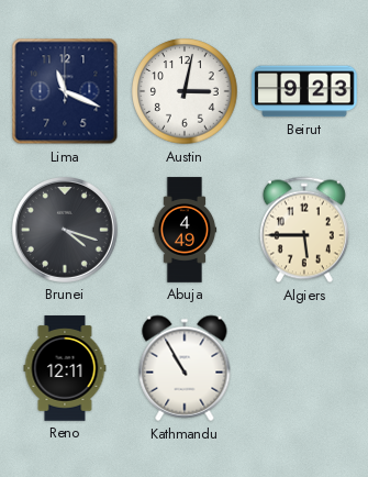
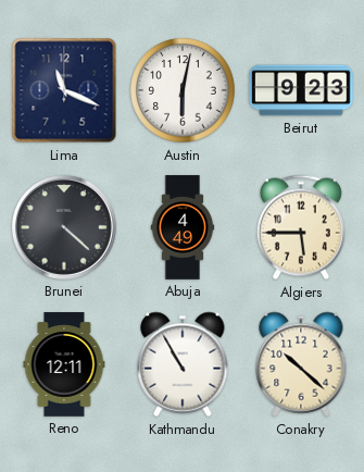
Austin: 3:02 -> 6:02 (183, 90)
Brunei: 4:18 -> 4:22 (64, 227)
Conakry: none -> 10:22 (301, 364)
